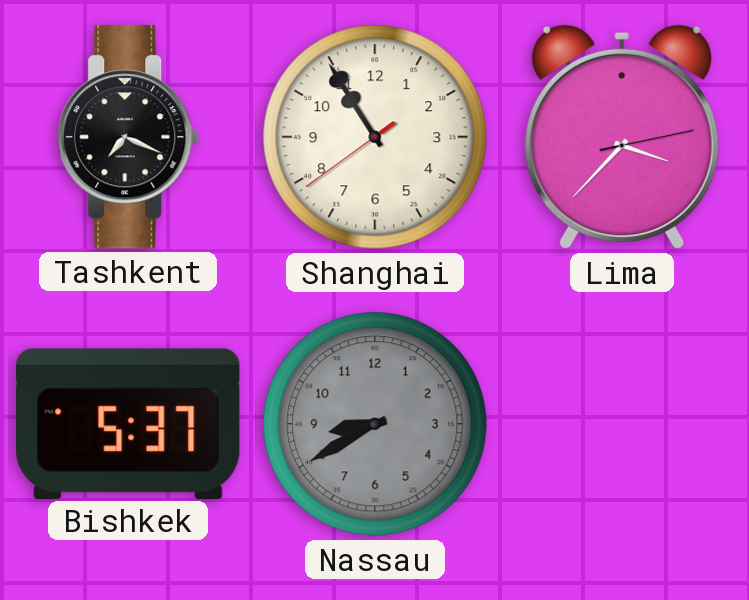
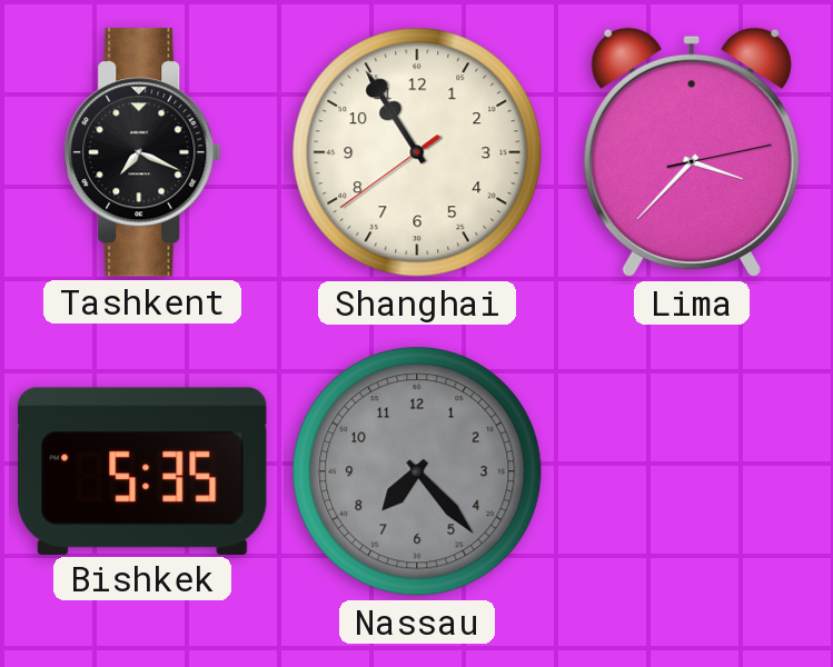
Bishkek: 5:37 -> 5:35 (142, 470)
Nassau: 8:40 -> 7:23 (417, 471)
